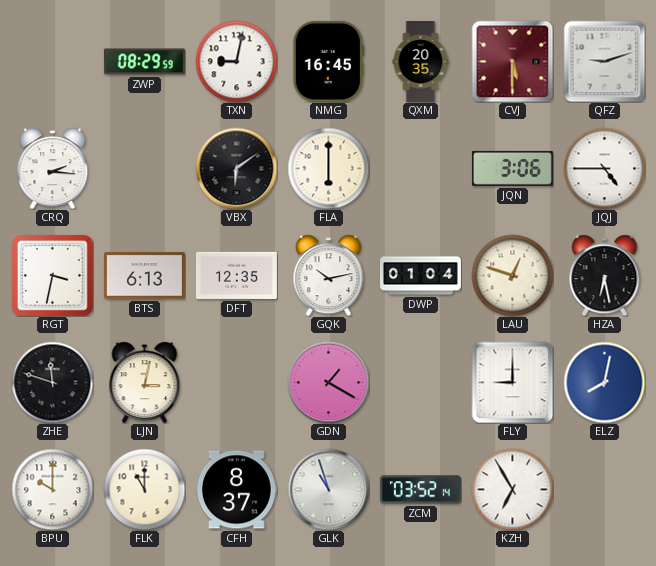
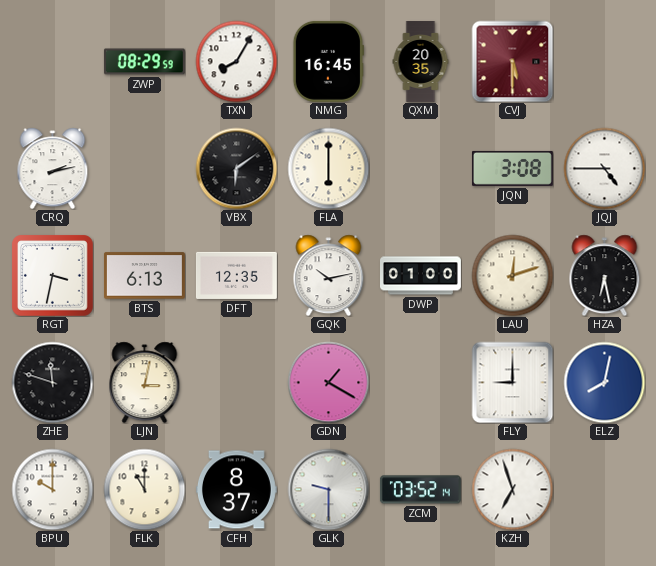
TXN: 9:02 -> 8:05 (236, 61)
QFZ: 9:12 -> none (604, 61)
CRQ: 2:16 -> 2:13 (53, 168)
JQN: 3:06 -> 3:08 (512, 168)
DWP: 01:04 -> 01:00 (421, 276)
LAU: 12:48 -> 12:12 (512, 275)
GLK: 10:57 -> 9:30 (328, 489)
KZH: 6:55 -> 6:57 (512, 489)
